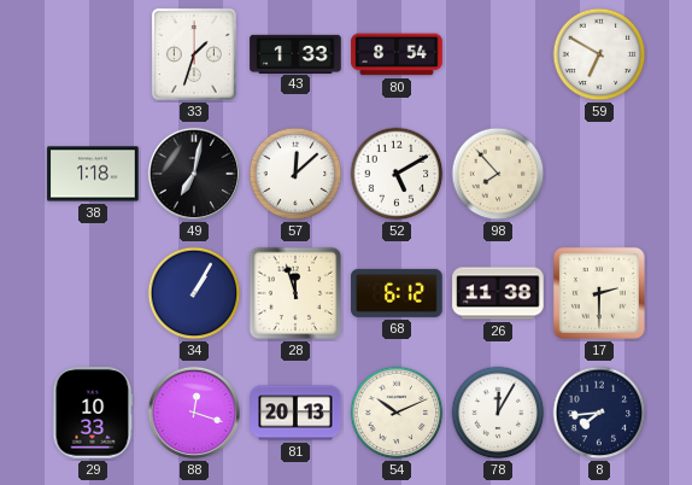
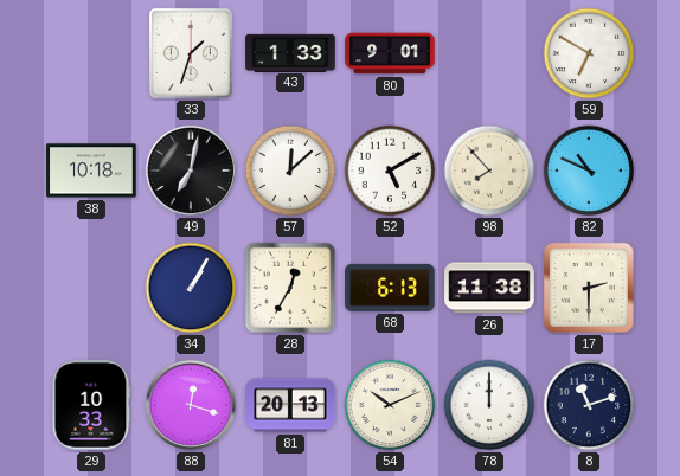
80: 8:54 -> 9:01 (390, 53)
38: 1:18 -> 10:18 (91, 171)
82: none -> 10:49 (589, 171)
28: 11:57 -> 12:35 (290, 288)
68: 6:12 -> 6:13 (390, 288)
78: 12:05 -> 12:00 (489, 405)
8: 7:44 -> 11:12 (589, 405)
